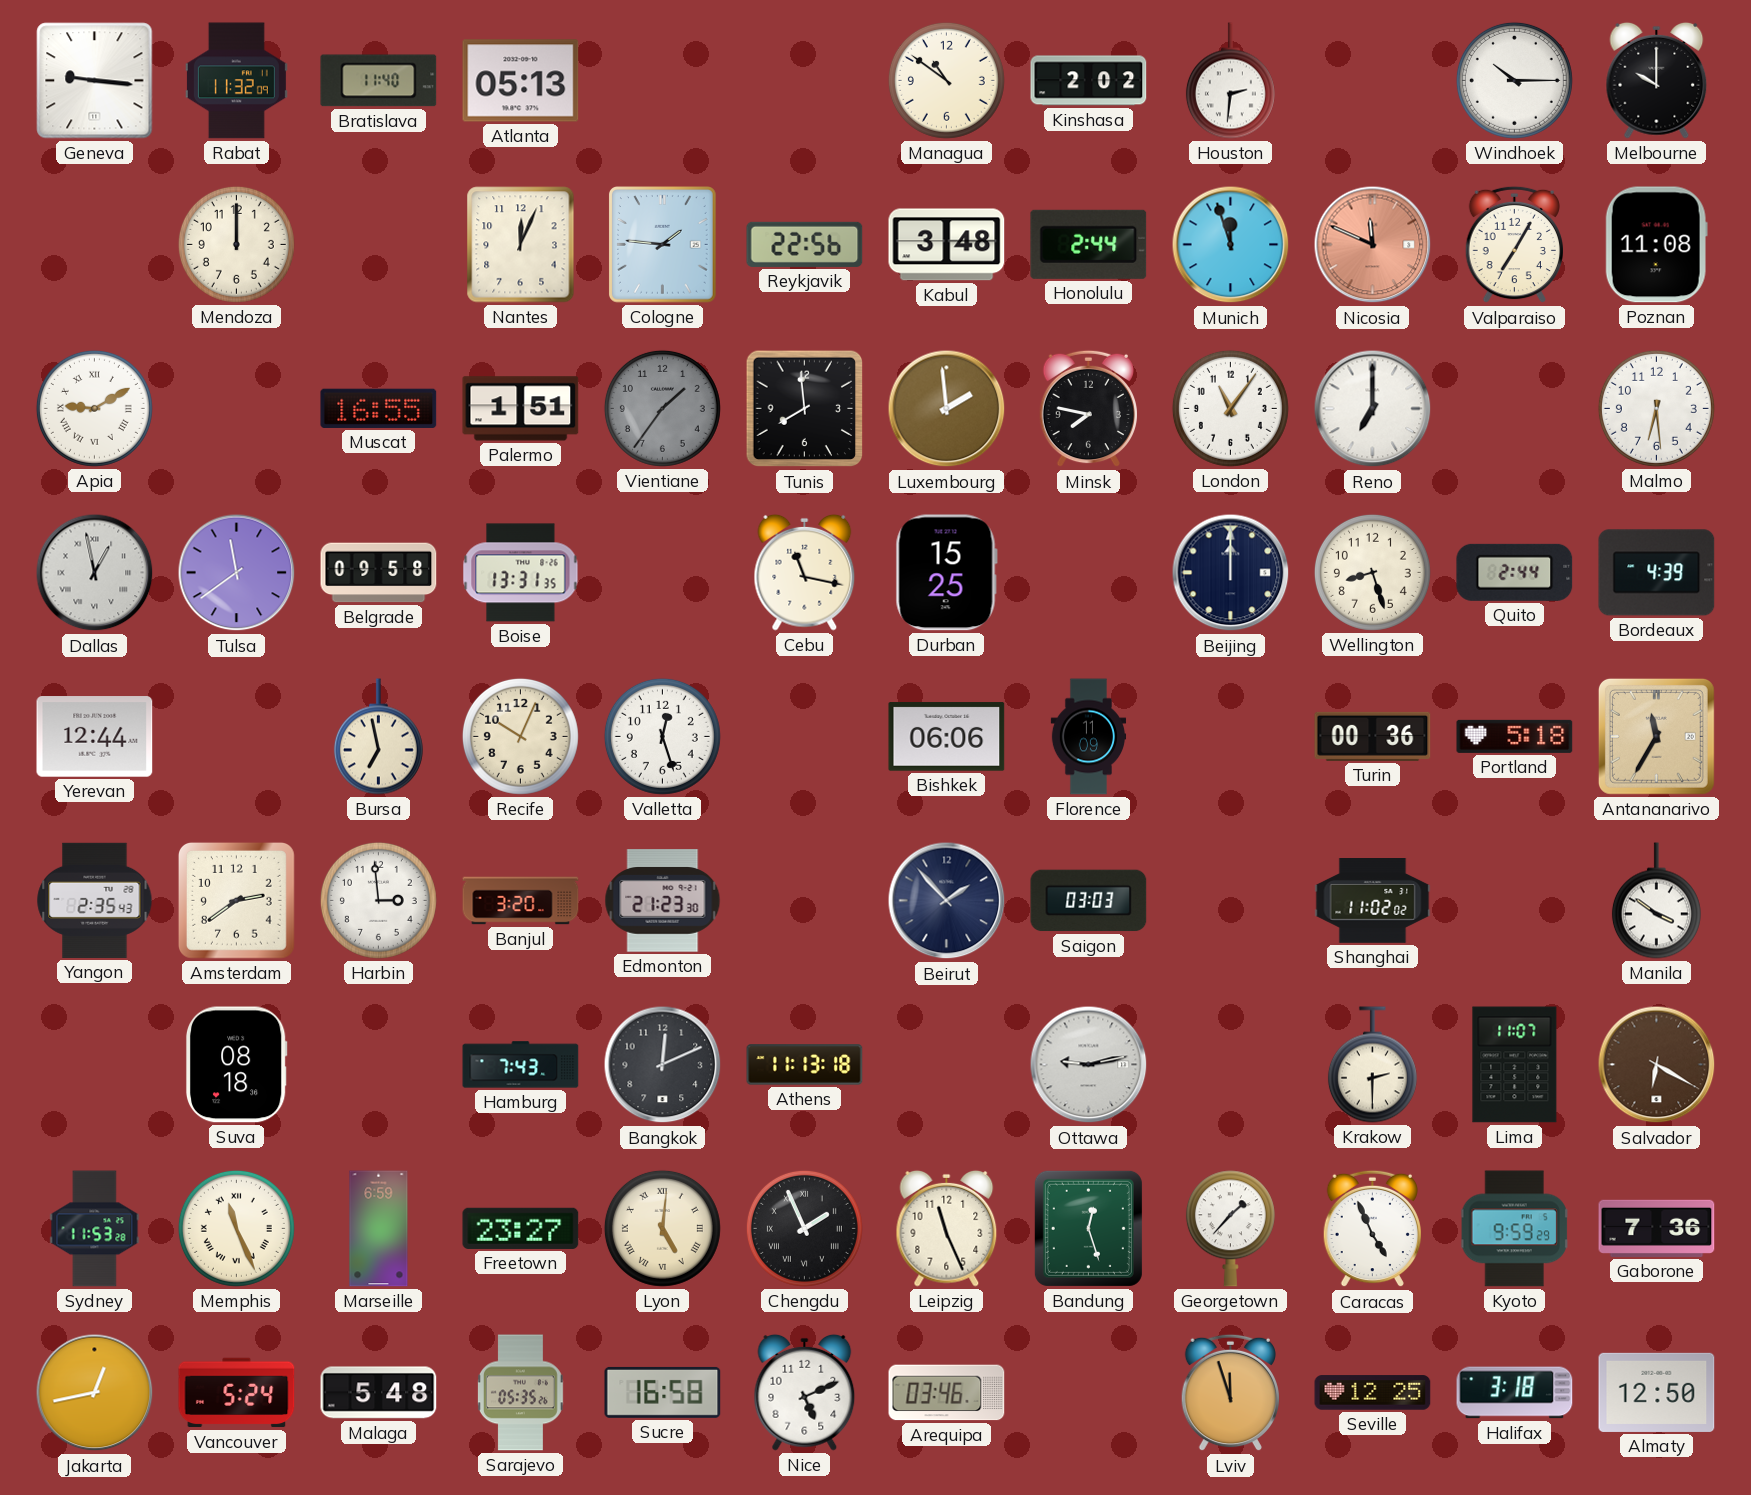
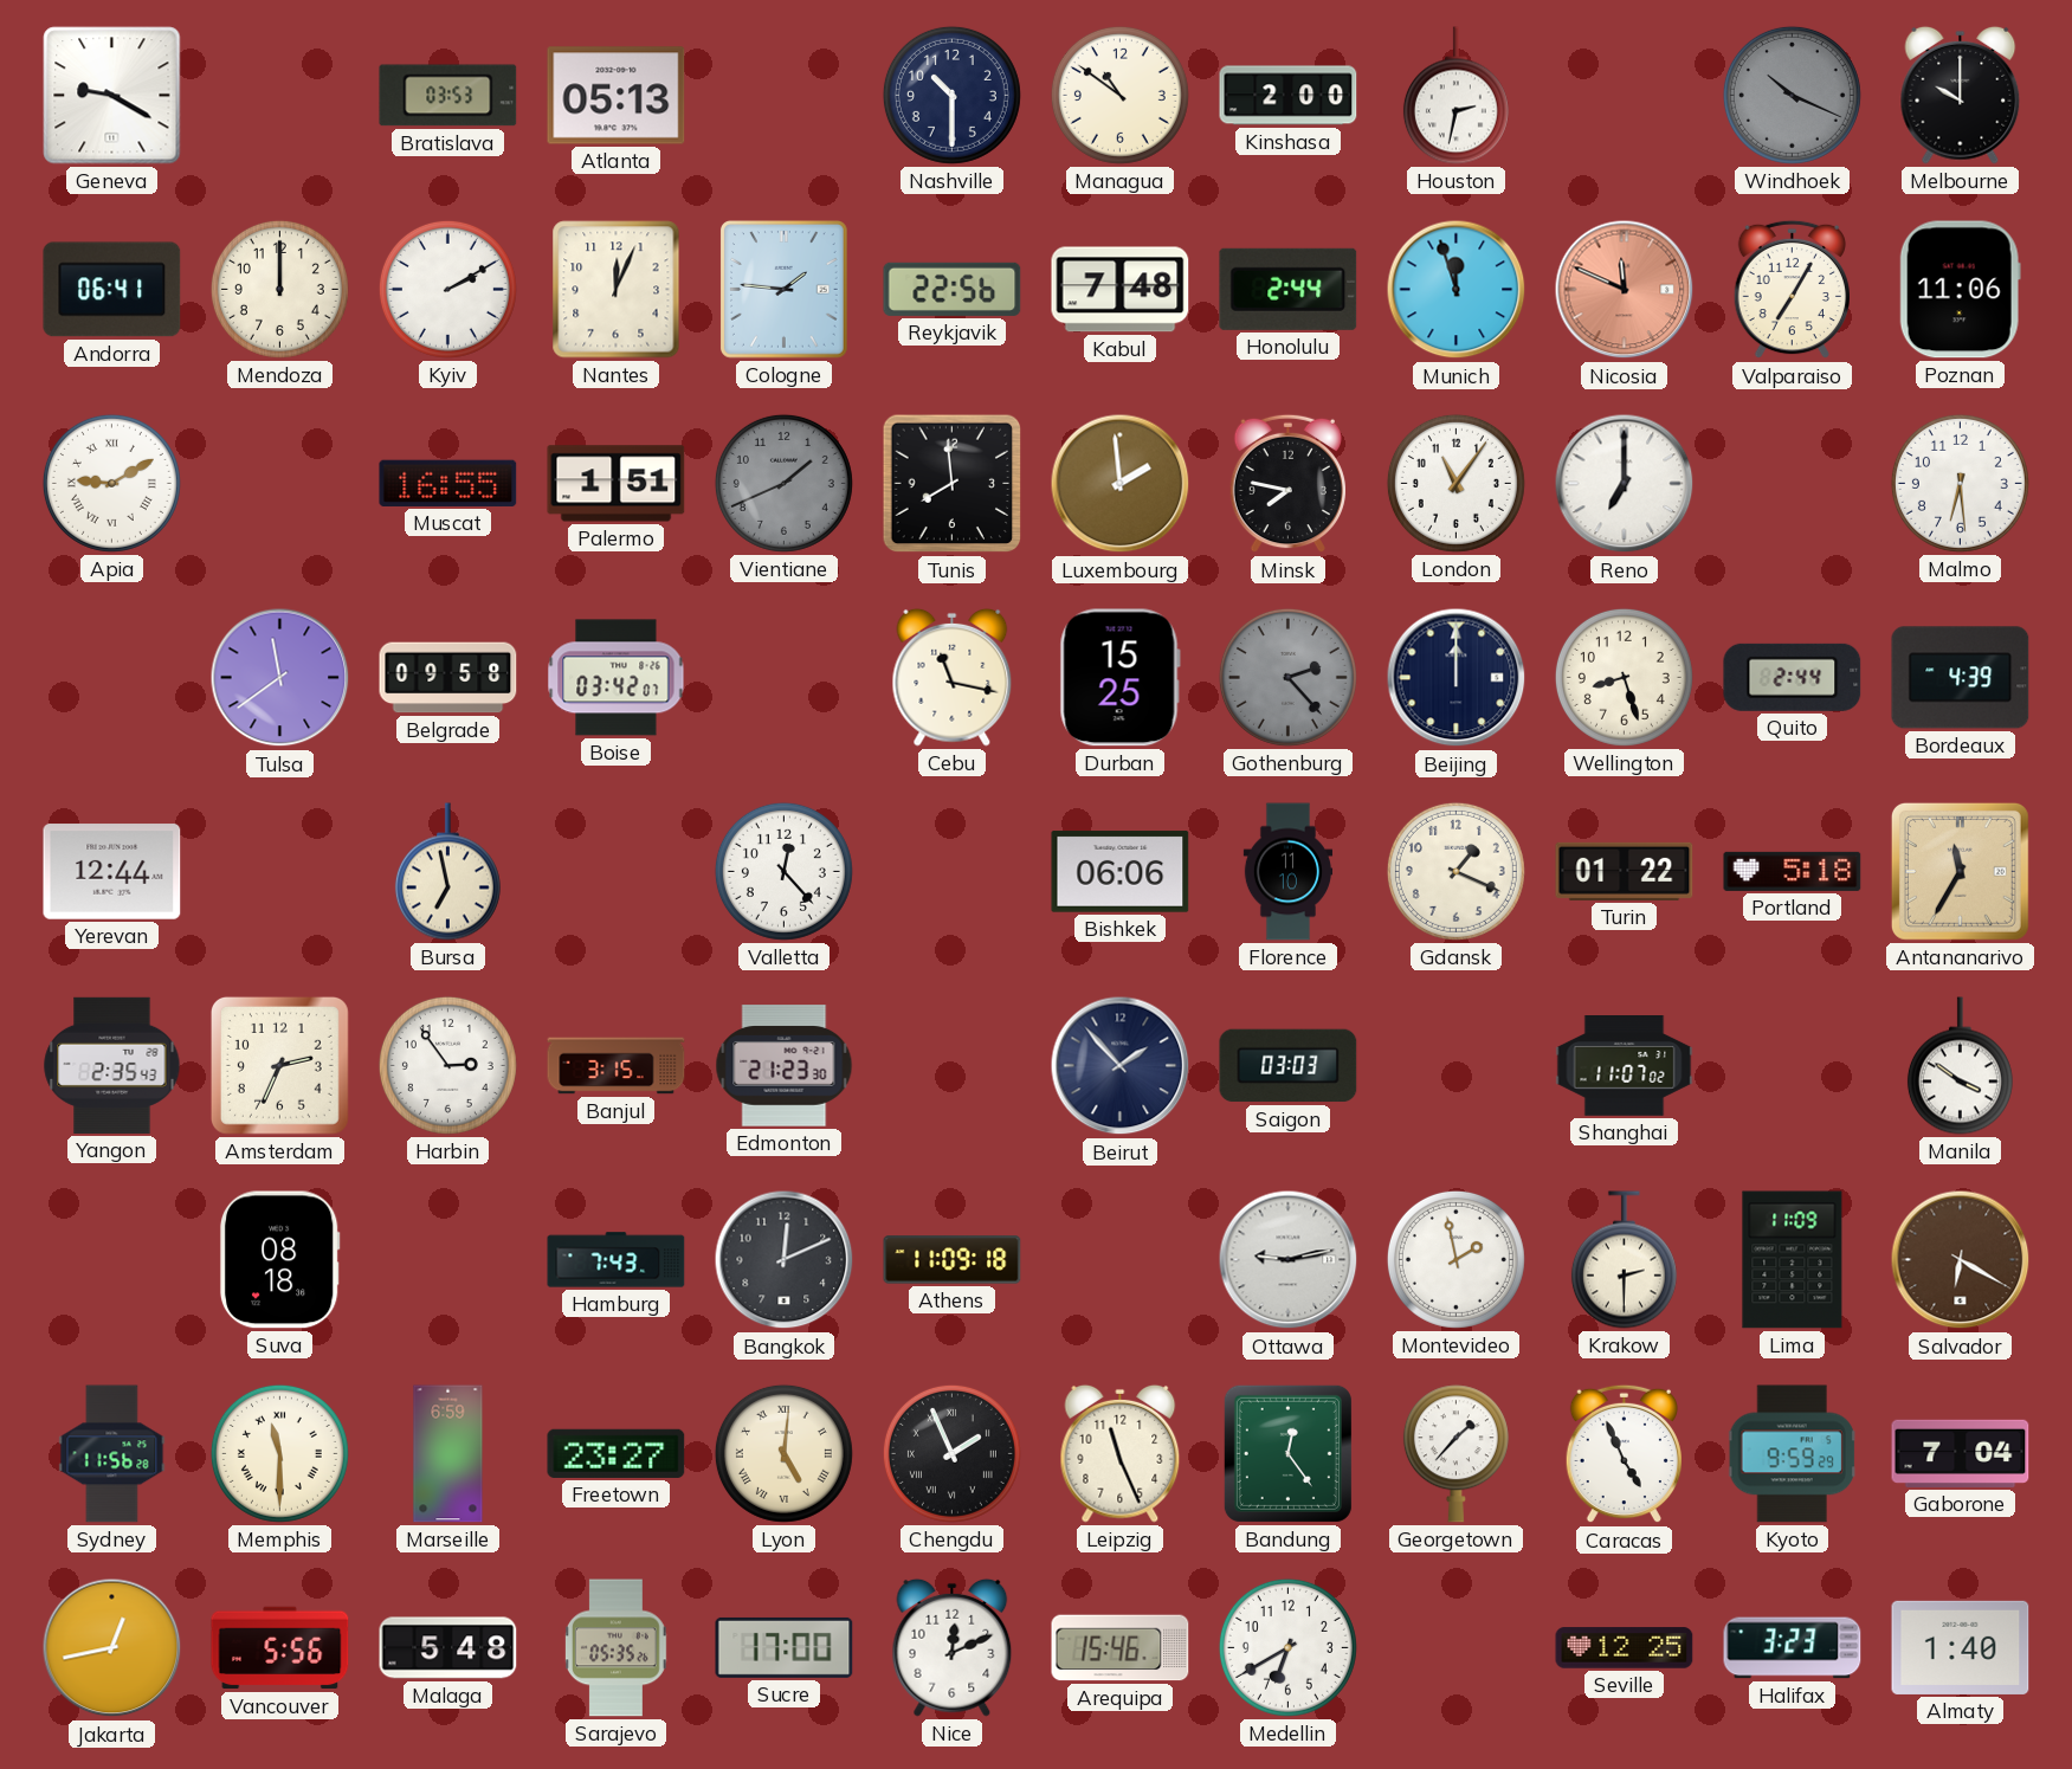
Geneva: 9:16 -> 9:20 (112, 96)
Rabat: 11:32 -> none (236, 81)
Bratislava: 11:40 -> 03:53 (448, 96)
Nashville: none -> 10:30 (951, 95)
Kinshasa: 2:02 -> 2:00 (1289, 96)
Houston: 2:31 -> 2:32 (1455, 96)
Windhoek: 10:15 -> 10:19 (1792, 95)
Windhoek dial: white -> grey (1792, 95)
Andorra: none -> 06:41 (112, 290)
Kyiv: none -> 2:10 (447, 289)
Kabul: 3:48 -> 7:48 (1121, 290)
Poznan: 11:08 -> 11:06 (1960, 290)
Vientiane: 1:36 -> 1:41 (783, 483)
Dallas: 12:58 -> none (95, 573)
Boise: 13:31 -> 03:42 (617, 678)
Gothenburg: none -> 2:23 (1287, 677)
Recife: 10:04 -> none (520, 736)
Valletta: 12:27 -> 12:23 (783, 871)
Florence: 11:09 -> 11:10 (1289, 872)
Gdansk: none -> 1:19 (1455, 871)
Turin: 00:36 -> 01:22 (1625, 871)
Amsterdam: 2:39 -> 2:34 (279, 1065)
Harbin: 2:59 -> 2:54 (447, 1065)
Banjul: 3:20 -> 3:15 (617, 1066)
Shanghai: 11:02 -> 11:07 (1625, 1066)
Athens: 11:13 -> 11:09 (953, 1260)
Montevideo: none -> 1:58 (1455, 1259)
Lima: 11:07 -> 11:09 (1793, 1260)
Sydney: 11:53 -> 11:56 (112, 1454)
Memphis: 11:26 -> 11:30 (279, 1453)
Bandung: 12:27 -> 12:24 (1287, 1453)
Gaborone: 7:36 -> 7:04 (1961, 1453)
Vancouver: 5:24 -> 5:56 (280, 1648)
Sucre: 16:58 -> 17:00 (785, 1647)
Nice: 5:11 -> 12:11 (953, 1647)
Arequipa: 03:46 -> 15:46 (1121, 1648)
Medellin: none -> 6:40 (1287, 1647)
Lviv: 11:57 -> none (1230, 1393)
Halifax: 3:18 -> 3:23 (1793, 1648)
Almaty: 12:50 -> 1:40 (1961, 1647)
